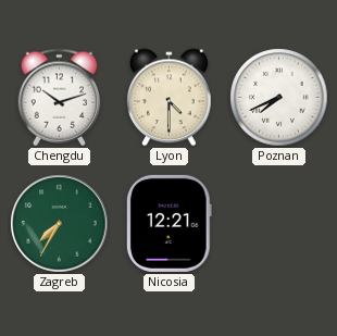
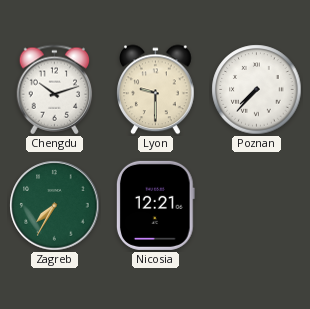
Lyon: 4:30 -> 9:30 (156, 90)
Poznan: 7:41 -> 7:37 (257, 90)
